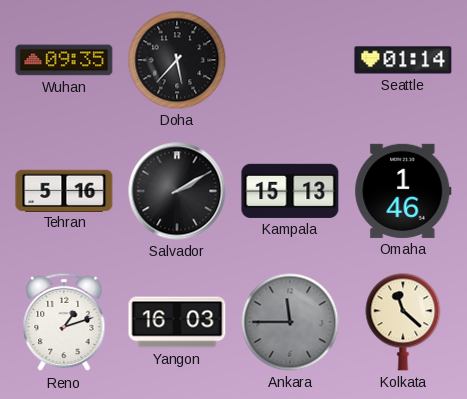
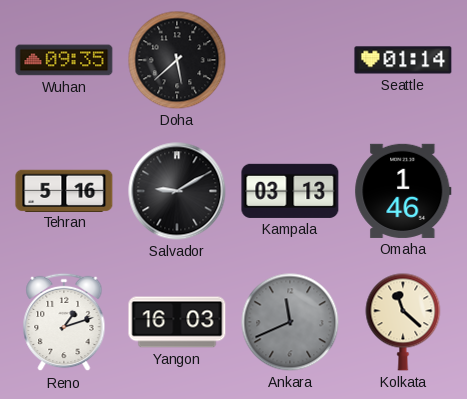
Doha: 5:37 -> 5:38 (177, 60)
Salvador: 2:10 -> 9:10 (177, 191)
Kampala: 15:13 -> 03:13 (290, 191)
Ankara: 11:45 -> 11:41 (290, 322)
